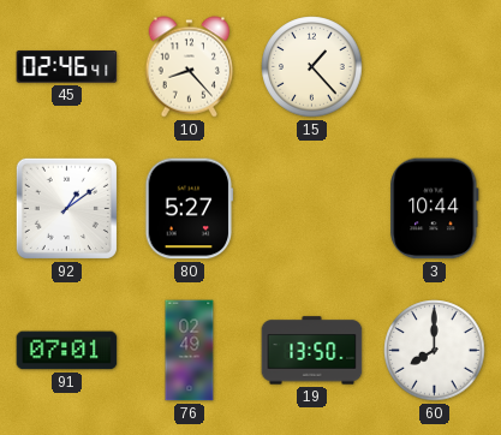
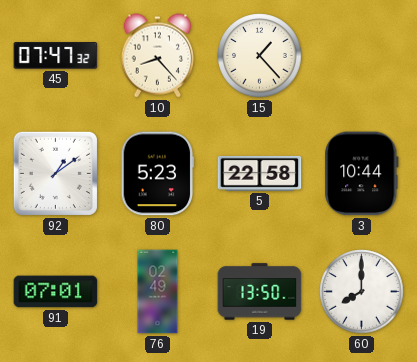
45: 02:46 -> 07:47 (56, 56)
80: 5:27 -> 5:23 (158, 174)
5: none -> 22:58 (260, 173)
